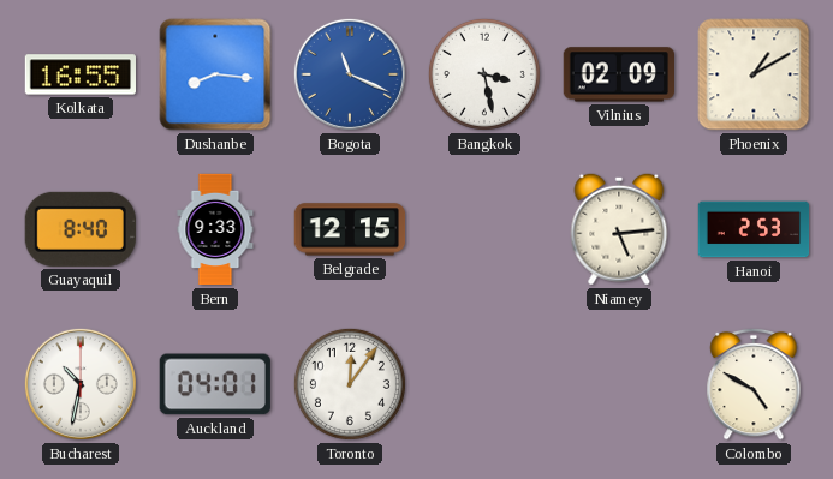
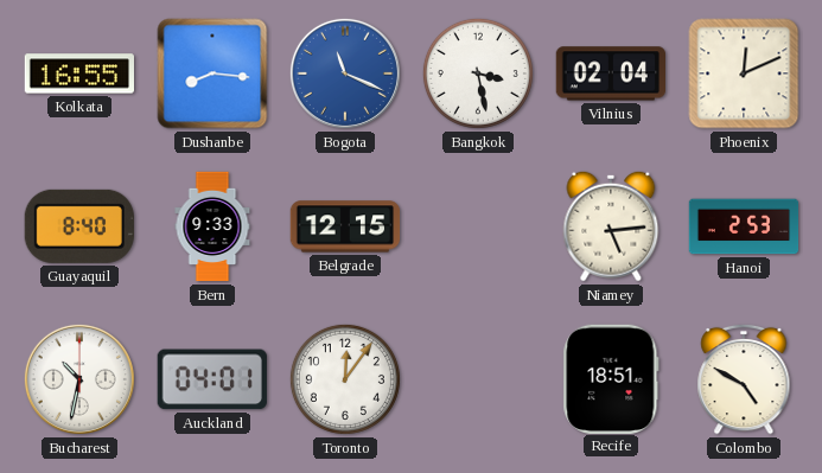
Vilnius: 02:09 -> 02:04 (610, 73)
Phoenix: 1:10 -> 12:11 (744, 73)
Recife: none -> 18:51 (611, 378)
